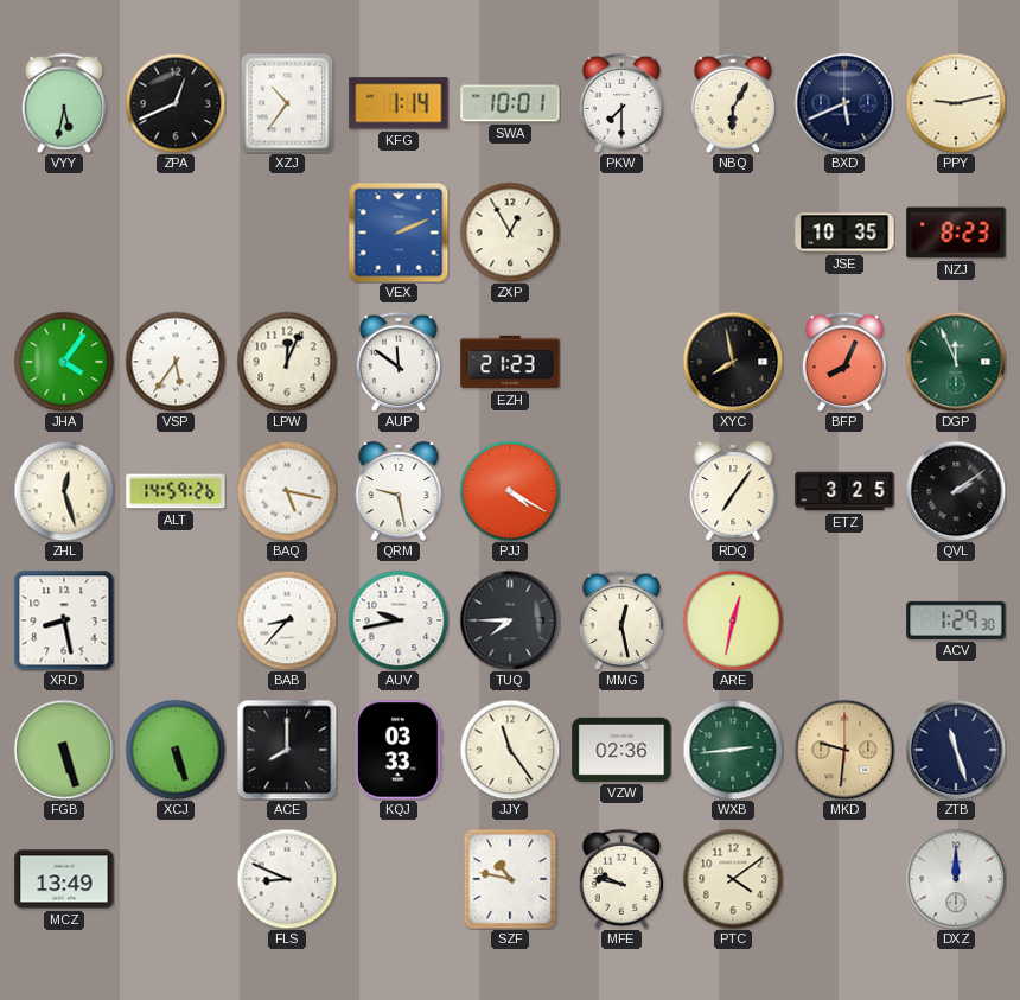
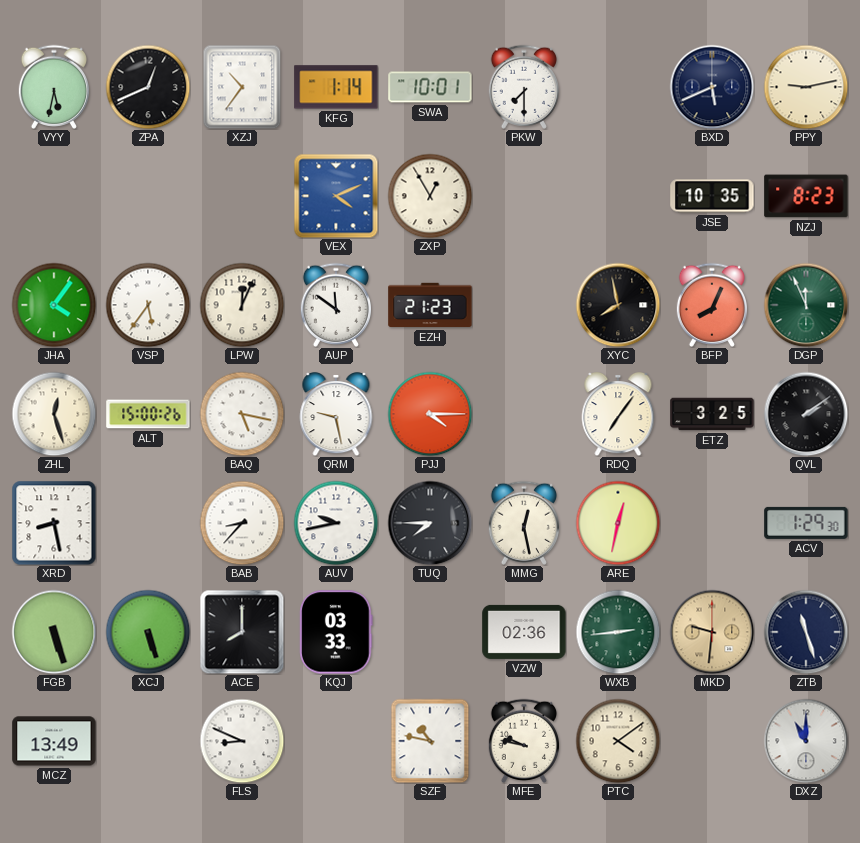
NBQ: 6:05 -> none (732, 103)
VEX: 2:11 -> 4:11 (336, 196)
ALT: 14:59 -> 15:00 (148, 414)
PJJ: 4:20 -> 4:15 (430, 414)
JJY: 11:24 -> none (510, 750)
DXZ: 12:00 -> 11:00 (806, 741)
